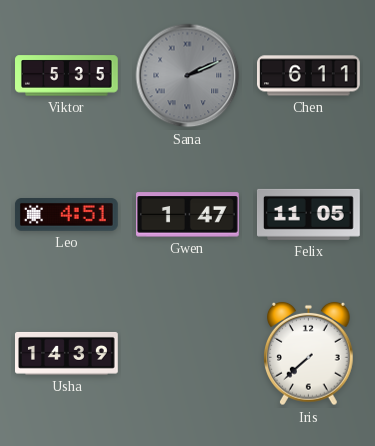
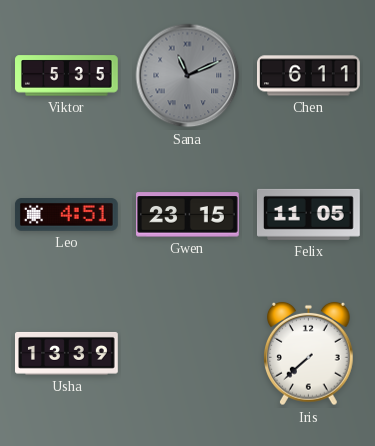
Sana: 2:11 -> 11:11 (188, 76)
Gwen: 1:47 -> 23:15 (188, 215)
Usha: 14:39 -> 13:39 (67, 353)
